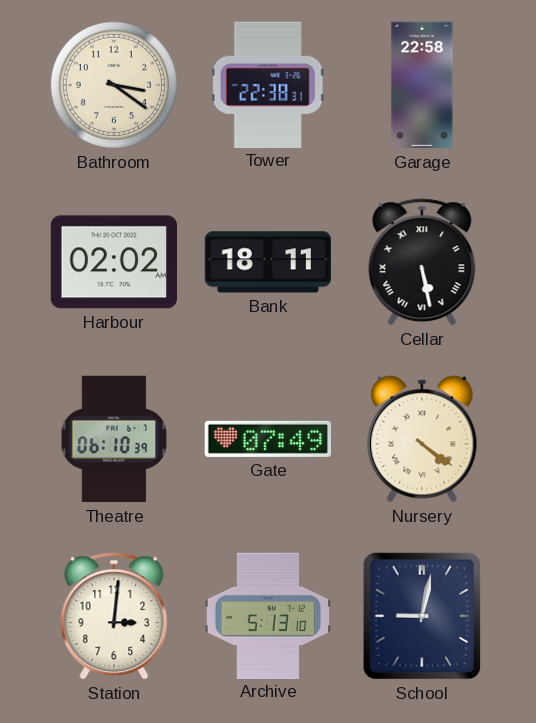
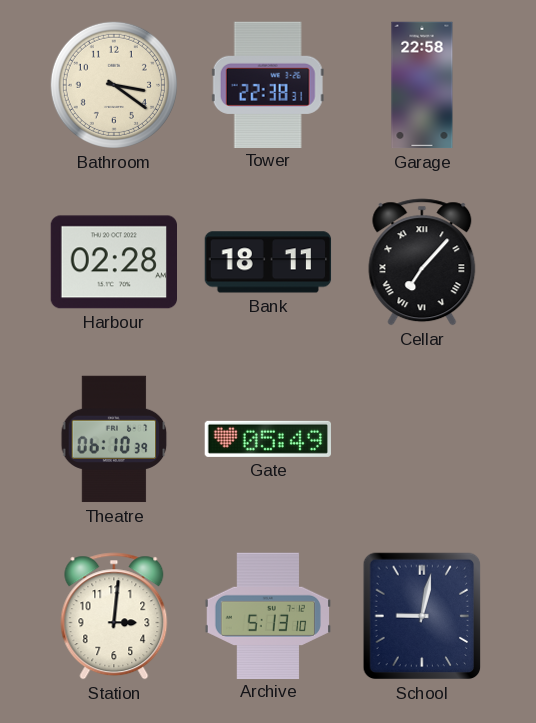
Harbour: 02:02 -> 02:28 (113, 262)
Cellar: 5:28 -> 7:07 (422, 262)
Gate: 07:49 -> 05:49 (267, 439)
Nursery: 4:21 -> none (422, 439)
